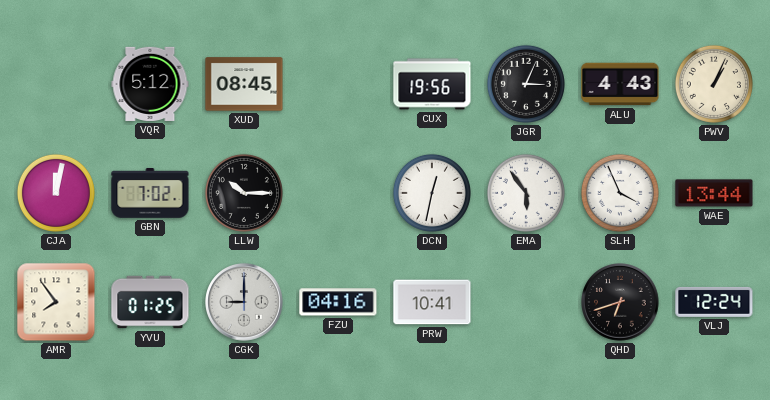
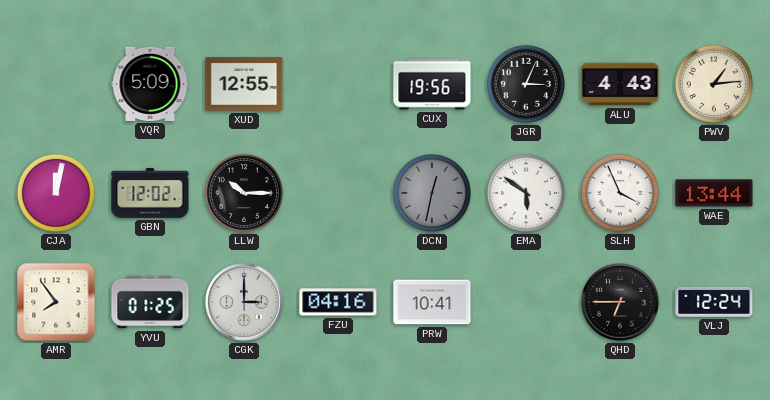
VQR: 5:12 -> 5:09 (150, 84)
XUD: 08:45 -> 12:55 (244, 84)
PWV: 1:04 -> 1:14 (714, 84)
GBN: 7:02 -> 12:02 (150, 193)
DCN dial: white -> grey (432, 193)
EMA: 5:54 -> 5:51 (526, 193)
CGK: 9:00 -> 3:00 (244, 302)
QHD: 6:42 -> 6:45 (620, 302)
